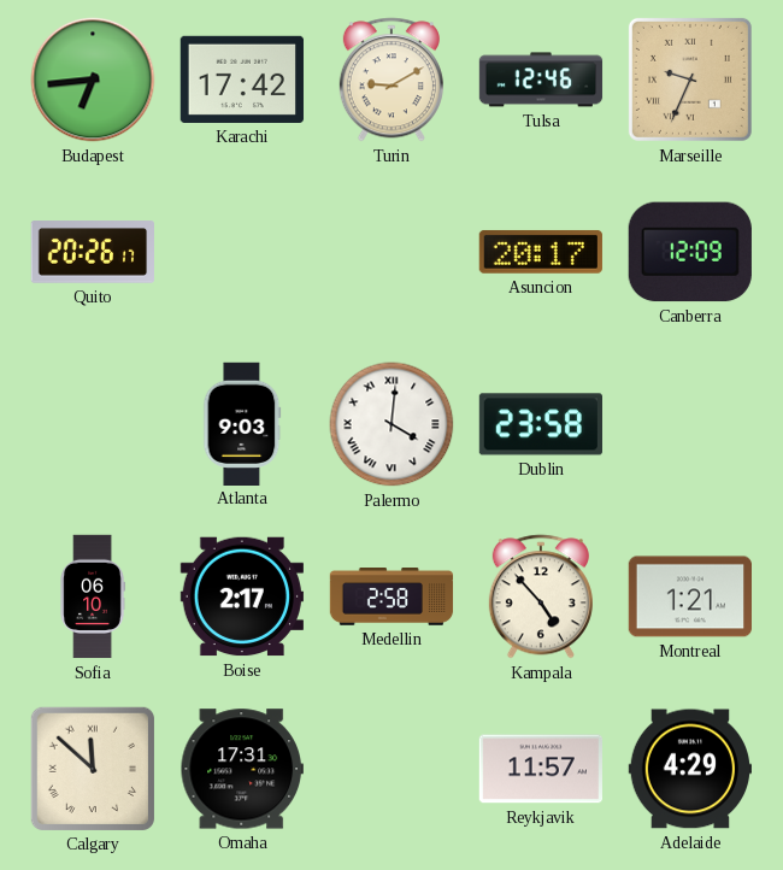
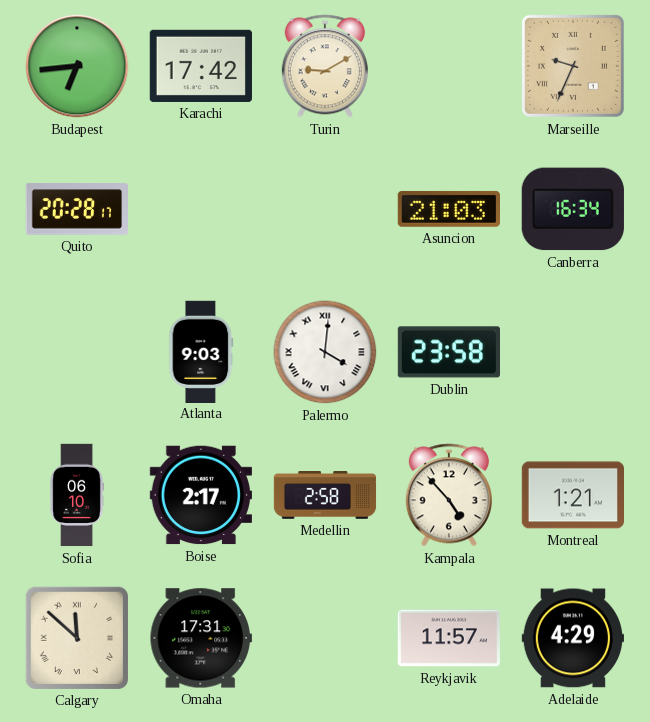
Tulsa: 12:46 -> none (541, 80)
Quito: 20:26 -> 20:28 (76, 209)
Asuncion: 20:17 -> 21:03 (449, 209)
Canberra: 12:09 -> 16:34 (573, 209)
